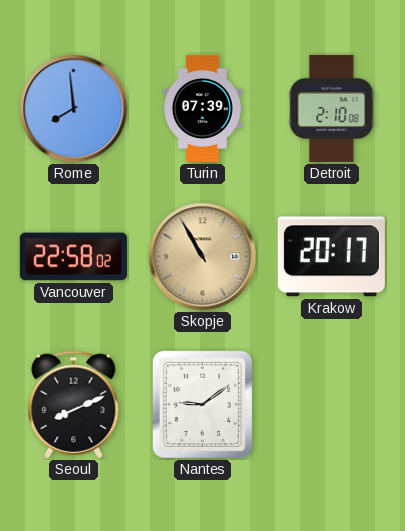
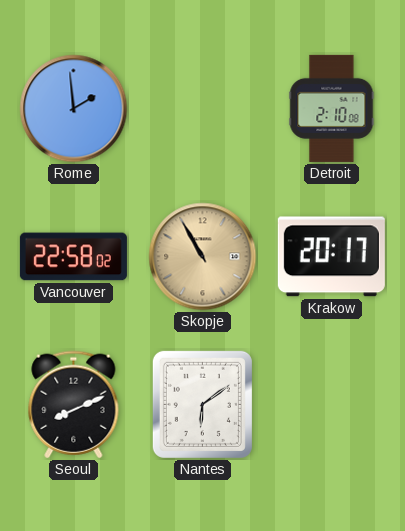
Rome: 7:59 -> 1:59 (74, 109)
Turin: 07:39 -> none (203, 108)
Nantes: 9:09 -> 6:09 (202, 404)
